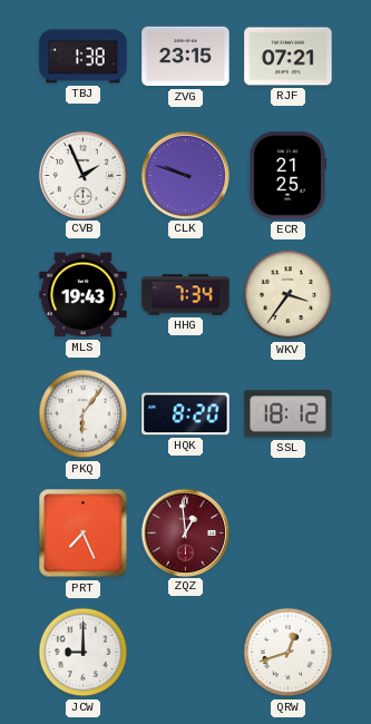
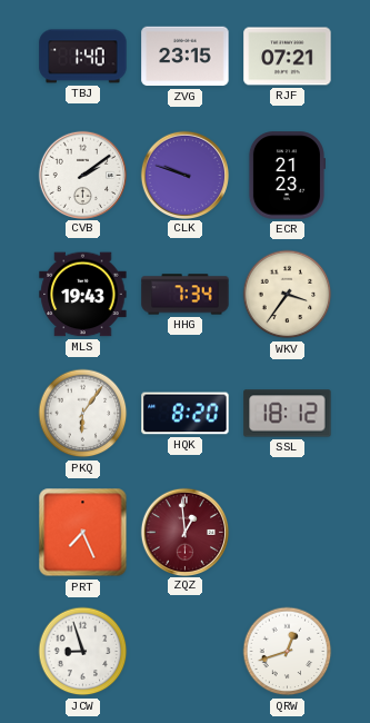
TBJ: 1:38 -> 1:40 (83, 57)
CVB: 1:56 -> 2:09 (82, 175)
ECR: 21:25 -> 21:23 (286, 176)
JCW: 9:00 -> 8:57 (83, 652)
